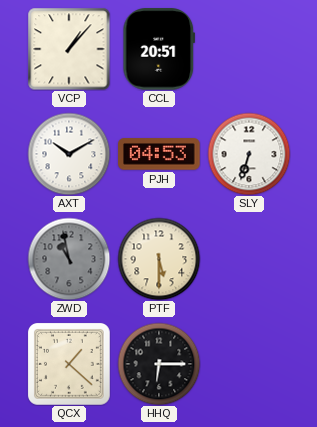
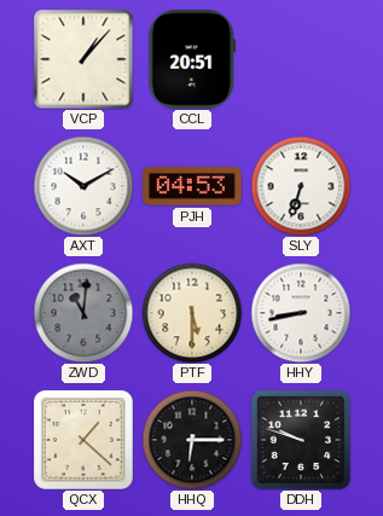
ZWD: 10:58 -> 11:01 (83, 313)
HHY: none -> 8:43 (301, 313)
DDH: none -> 9:48 (301, 440)
